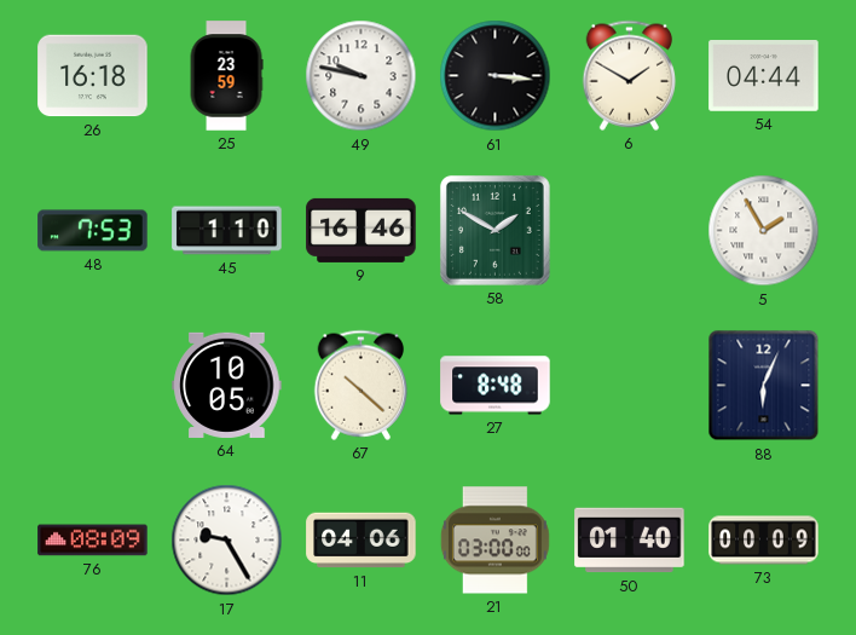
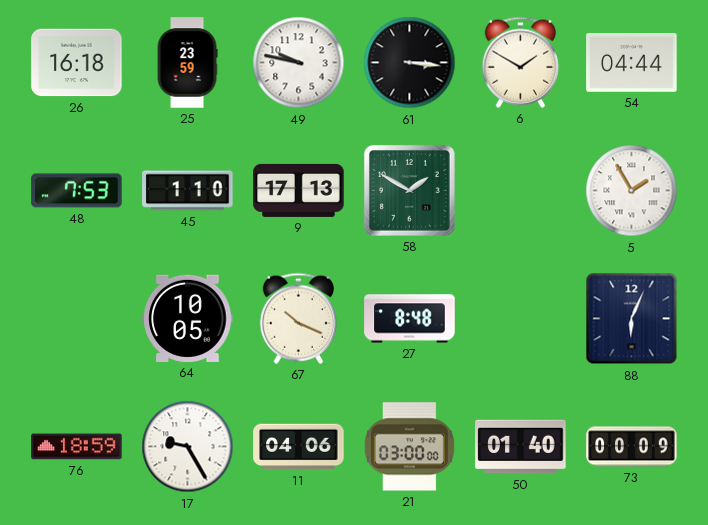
9: 16:46 -> 17:13 (299, 190)
67: 10:22 -> 10:19 (299, 318)
76: 08:09 -> 18:59 (77, 447)
